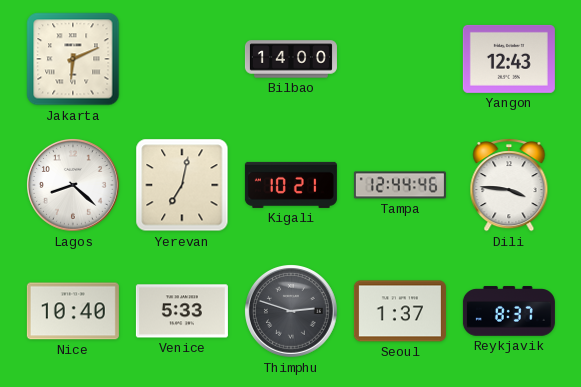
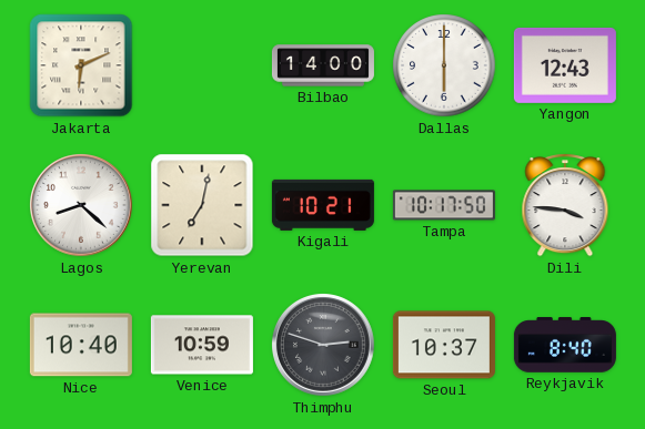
Dallas: none -> 6:00 (444, 65)
Tampa: 12:44 -> 10:17 (444, 205)
Venice: 5:33 -> 10:59 (202, 345)
Seoul: 1:37 -> 10:37 (444, 345)
Reykjavik: 8:37 -> 8:40 (565, 345)
